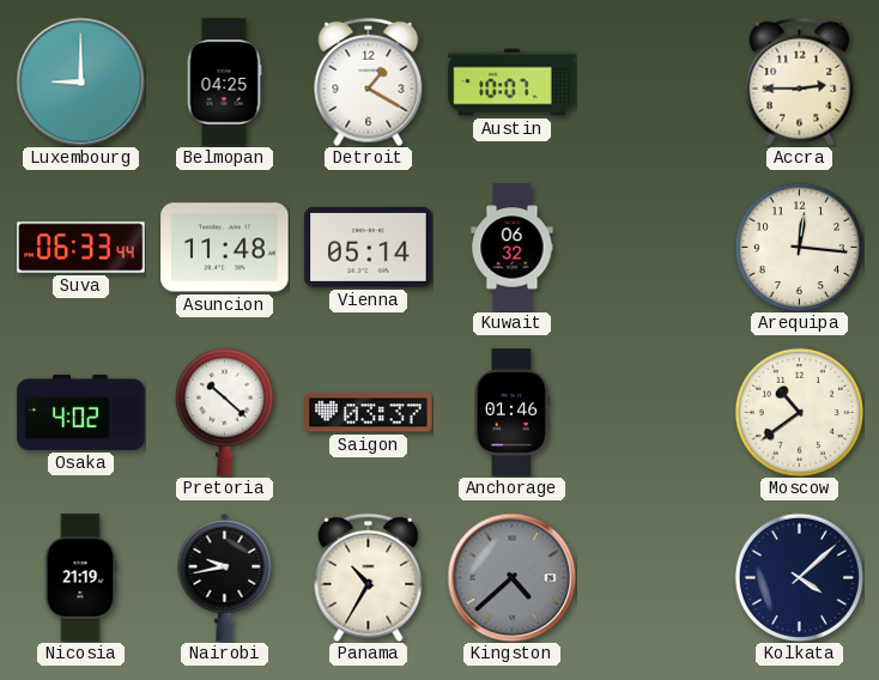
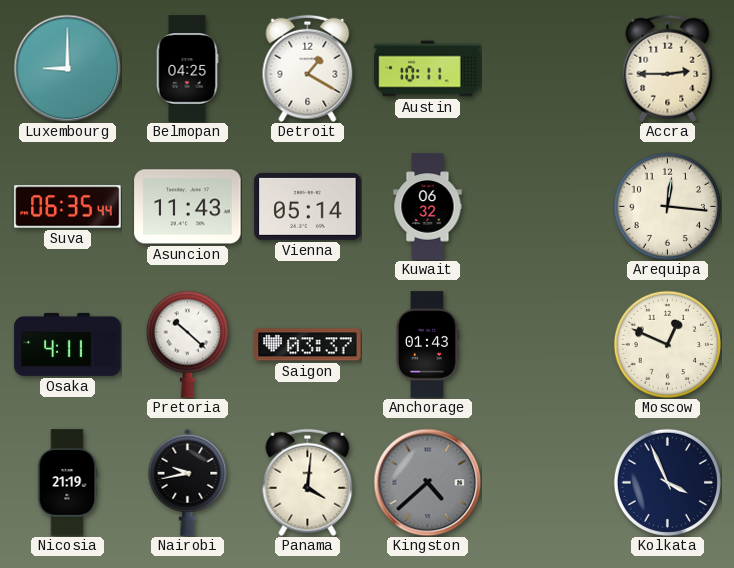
Austin: 10:07 -> 10:11 (428, 69)
Suva: 06:33 -> 06:35 (68, 207)
Asuncion: 11:48 -> 11:43 (188, 207)
Osaka: 4:02 -> 4:11 (68, 344)
Anchorage: 01:46 -> 01:43 (427, 345)
Moscow: 10:39 -> 12:49 (667, 344)
Panama: 10:35 -> 4:01 (308, 482)
Kolkata: 4:08 -> 3:56 (667, 482)
